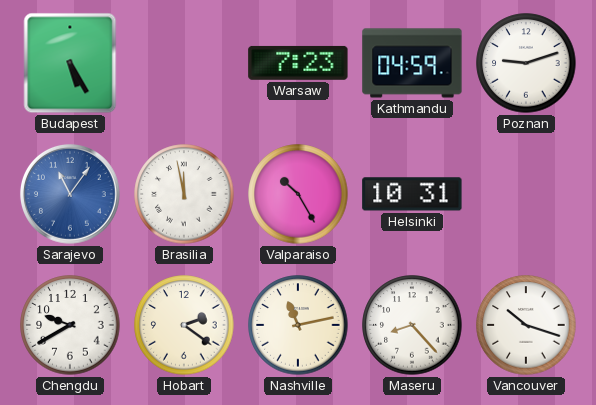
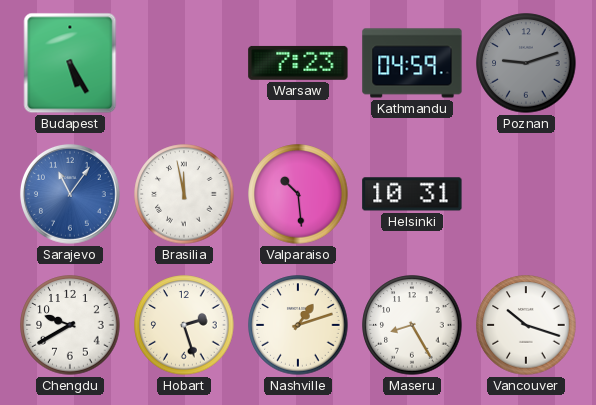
Poznan dial: white -> grey (526, 63)
Valparaiso: 10:25 -> 10:29 (298, 194)
Hobart: 2:21 -> 2:27 (184, 325)
Nashville: 11:13 -> 1:12 (298, 325)
Maseru: 8:23 -> 8:25 (412, 325)
